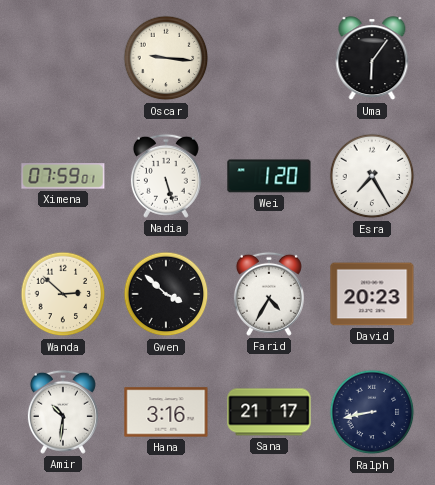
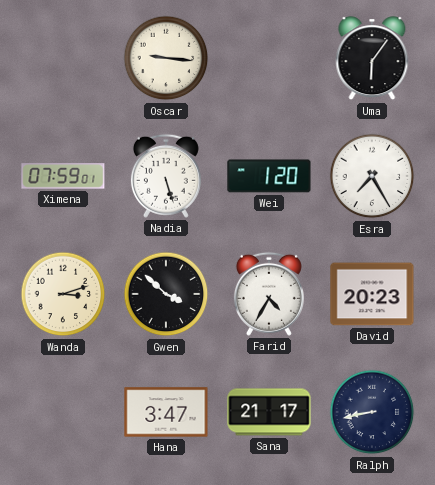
Wanda: 2:52 -> 3:12 (63, 294)
Amir: 10:31 -> none (63, 412)
Hana: 3:16 -> 3:47 (166, 412)
